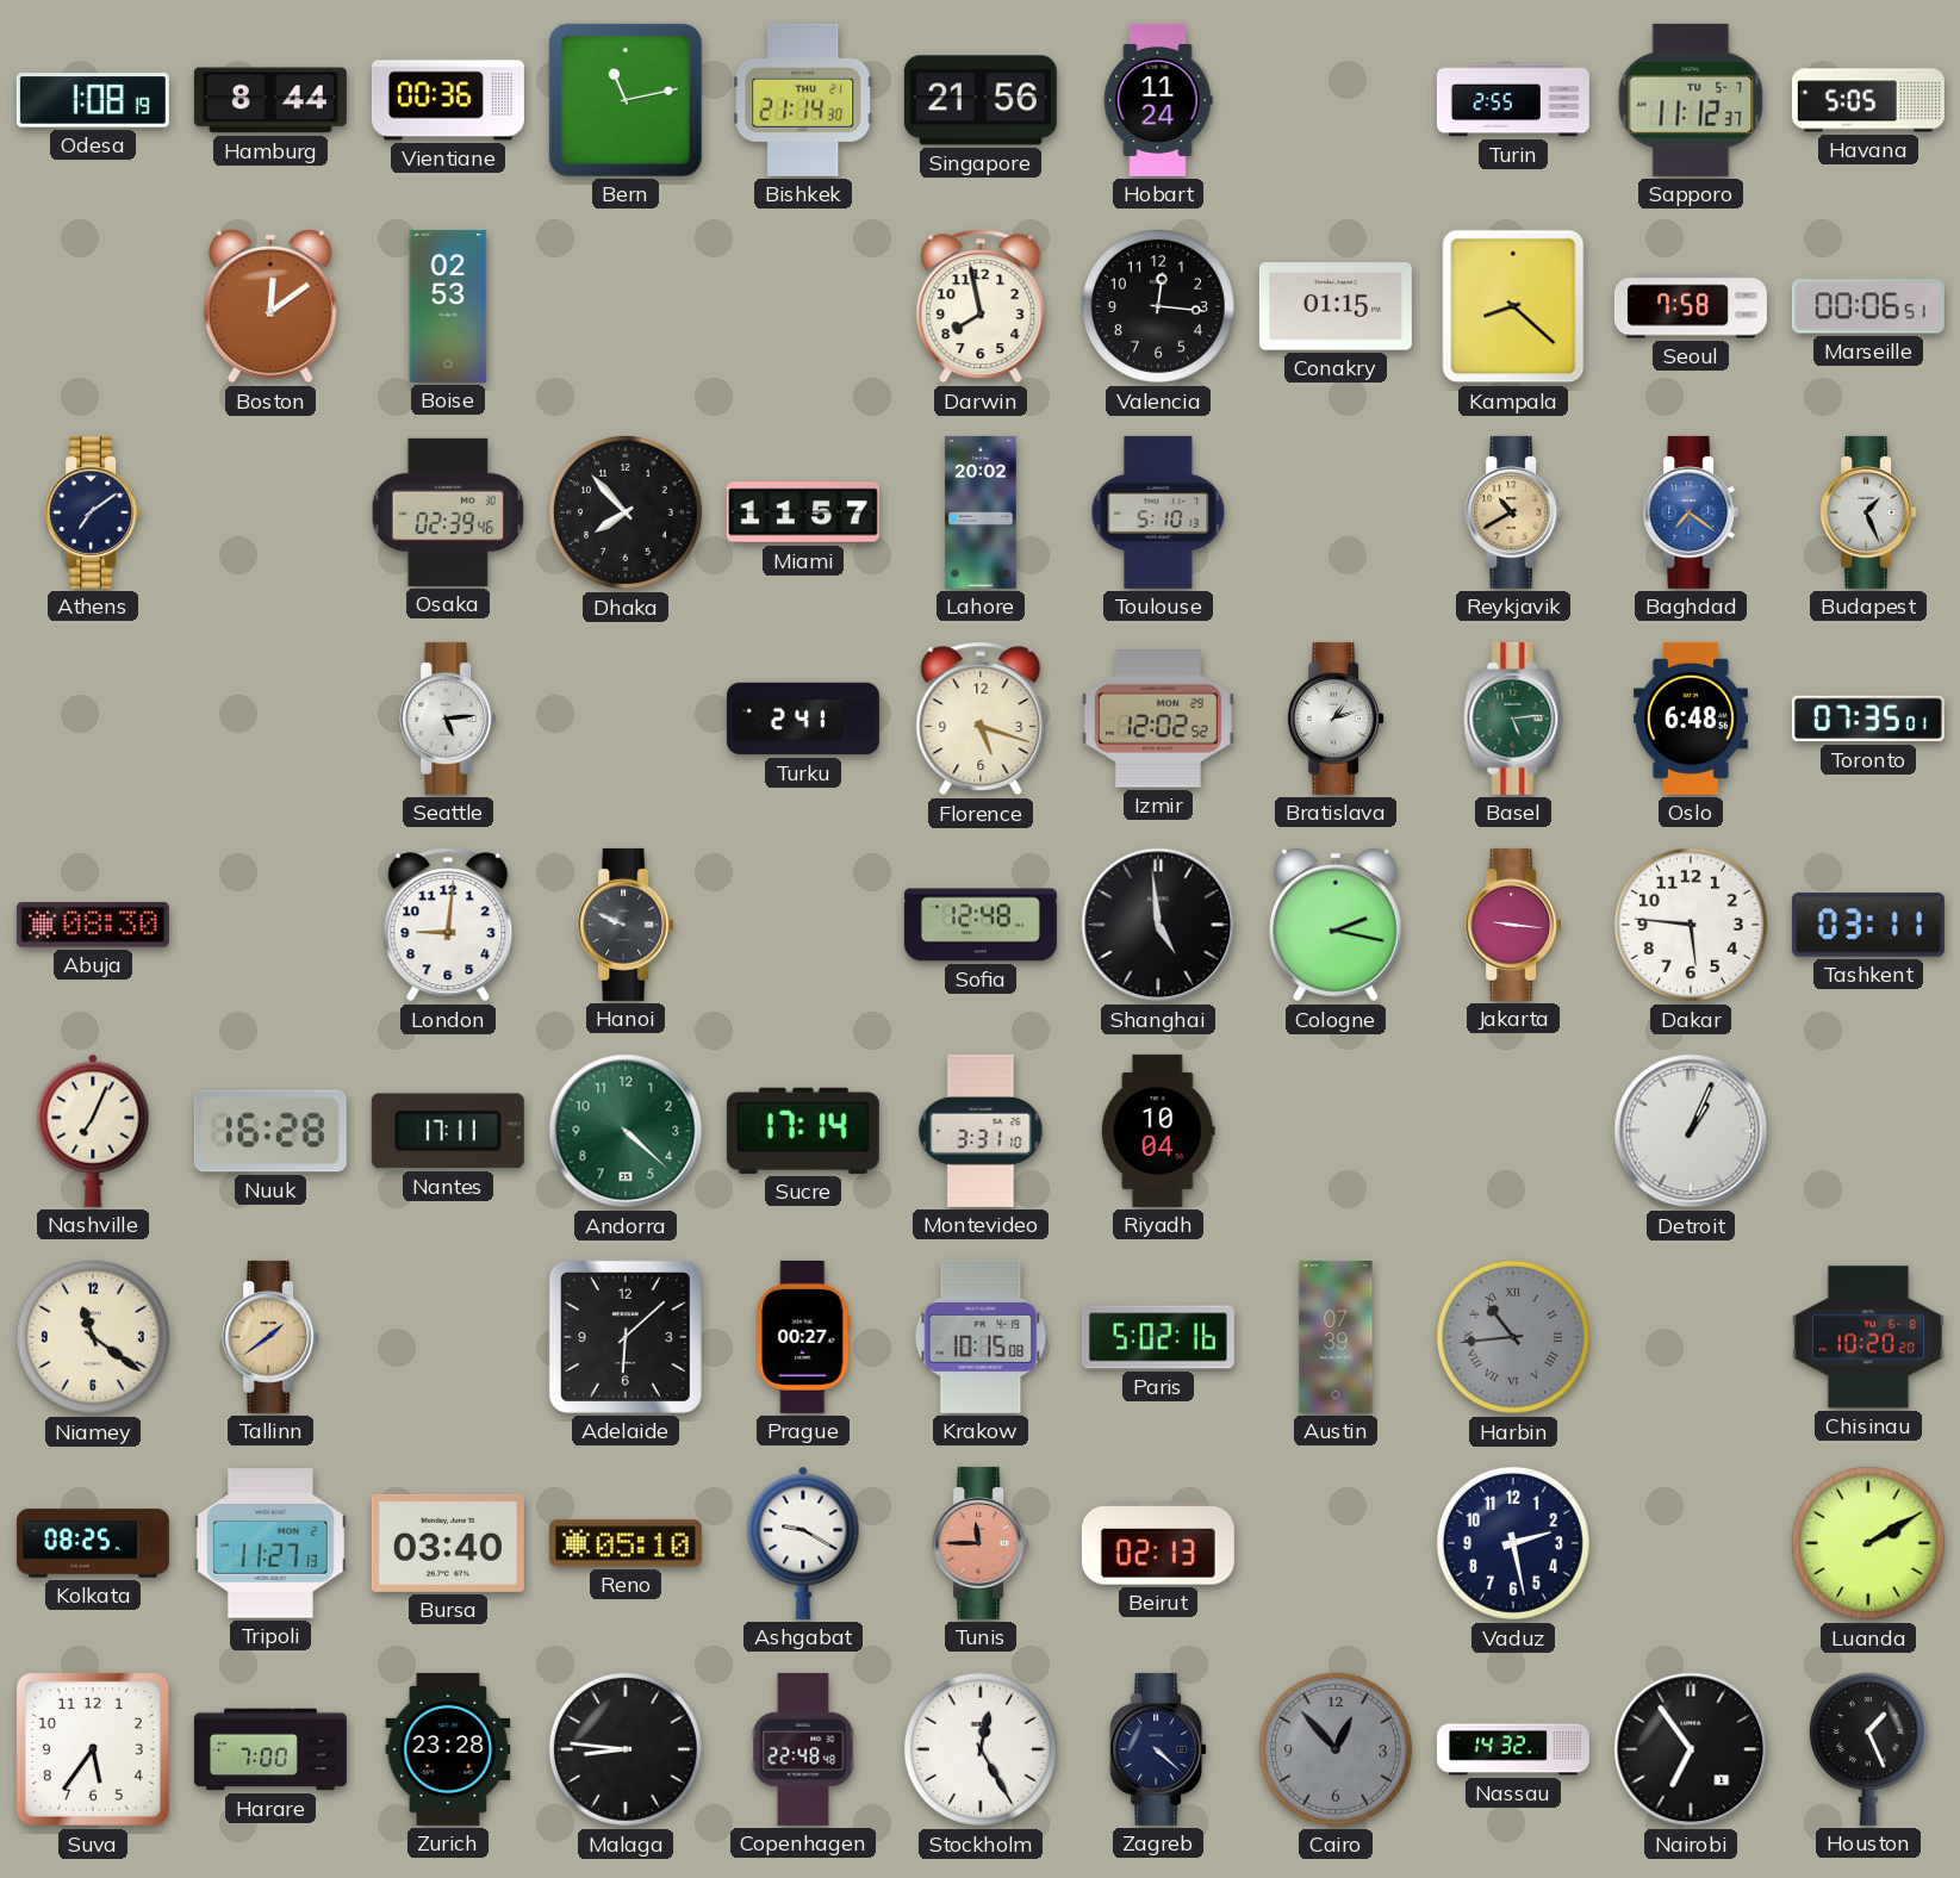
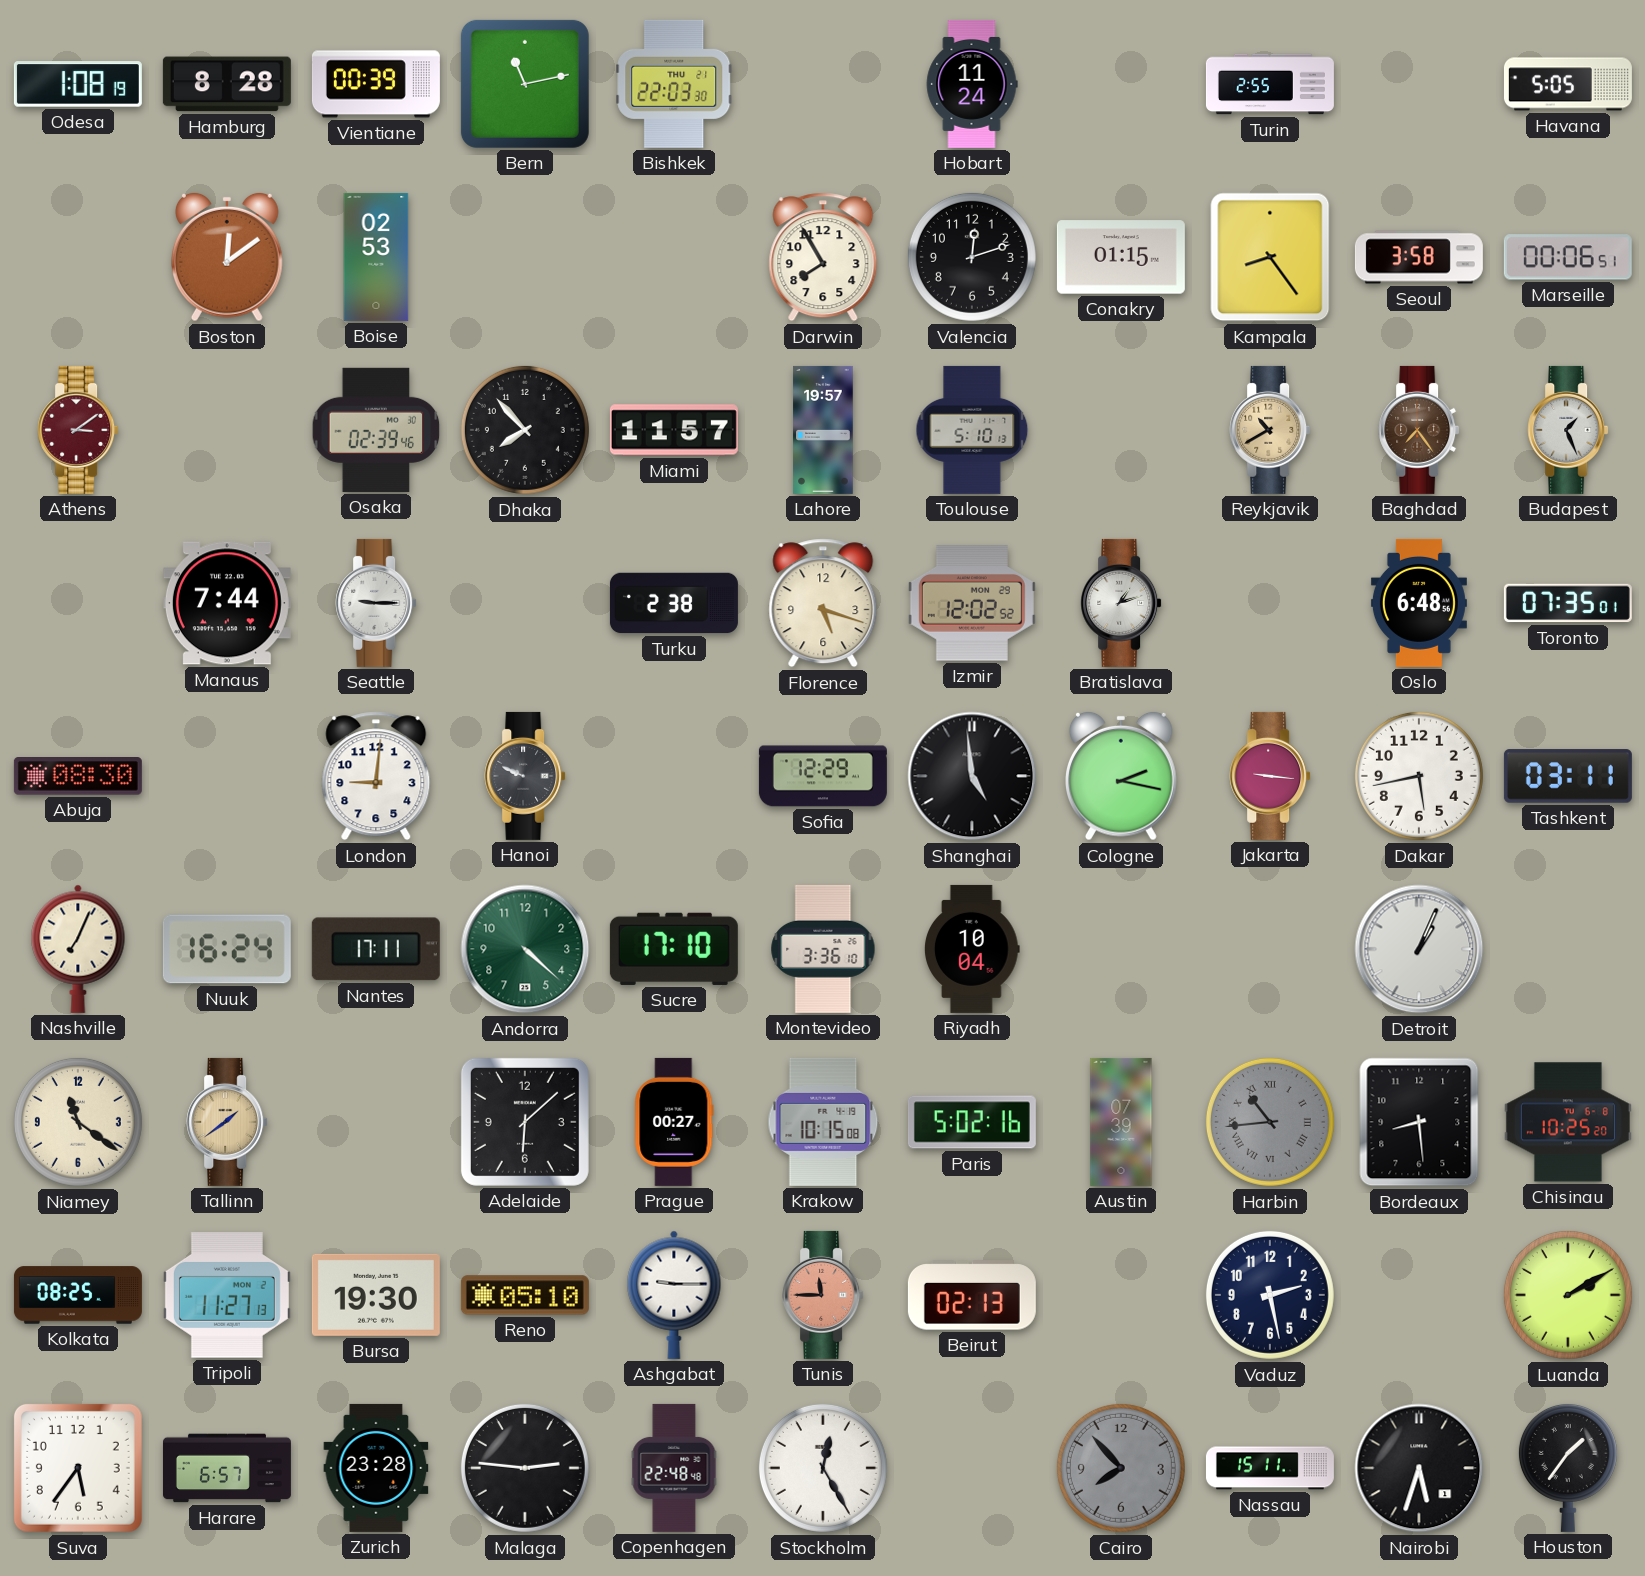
Hamburg: 8:44 -> 8:28 (227, 84)
Vientiane: 00:36 -> 00:39 (376, 84)
Bishkek: 21:14 -> 22:03 (674, 84)
Singapore: 21:56 -> none (981, 100)
Sapporo: 11:12 -> none (1691, 100)
Darwin: 7:58 -> 7:55 (823, 257)
Valencia: 12:16 -> 12:12 (972, 257)
Kampala: 8:22 -> 8:24 (1270, 257)
Seoul: 7:58 -> 3:58 (1419, 257)
Athens: 7:09 -> 3:09 (78, 430)
Athens dial: navy -> burgundy (78, 430)
Lahore: 20:02 -> 19:57 (823, 430)
Baghdad: 7:21 -> 7:24 (1419, 430)
Baghdad dial: blue -> brown (1419, 430)
Manaus: none -> 7:44 (227, 603)
Seattle: 5:14 -> 9:15 (376, 603)
Turku: 2:41 -> 2:38 (674, 603)
Basel: 5:14 -> none (1513, 719)
Sofia: 12:48 -> 12:29 (823, 776)
Dakar: 5:46 -> 5:43 (1419, 776)
Nuuk: 16:28 -> 16:24 (227, 949)
Sucre: 17:14 -> 17:10 (674, 949)
Montevideo: 3:31 -> 3:36 (823, 949)
Bordeaux: none -> 8:29 (1419, 1122)
Chisinau: 10:20 -> 10:25 (1568, 1122)
Bursa: 03:40 -> 19:30 (376, 1295)
Ashgabat: 9:20 -> 9:15 (674, 1295)
Harare: 7:00 -> 6:57 (227, 1468)
Malaga: 8:46 -> 2:46 (525, 1468)
Zagreb: 4:22 -> none (1158, 1749)
Cairo: 12:53 -> 7:53 (1121, 1468)
Nassau: 14:32 -> 15:11 (1270, 1468)
Nairobi: 6:54 -> 5:33 (1419, 1468)
Houston: 1:26 -> 1:36 (1568, 1467)
